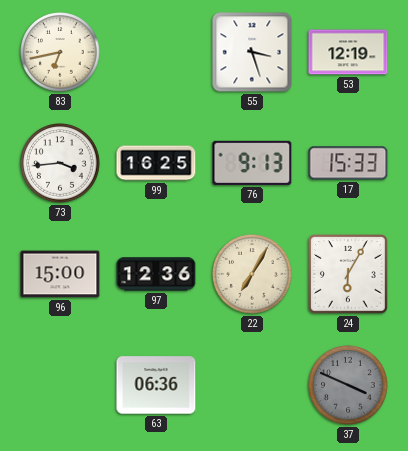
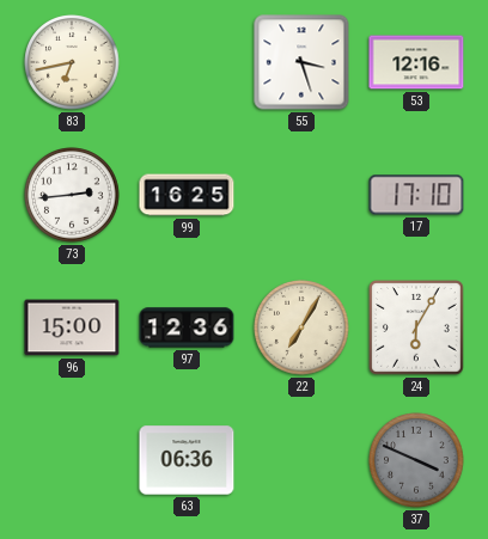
53: 12:19 -> 12:16 (416, 62)
73: 3:44 -> 2:44 (72, 195)
76: 9:13 -> none (252, 163)
17: 15:33 -> 17:10 (416, 195)
